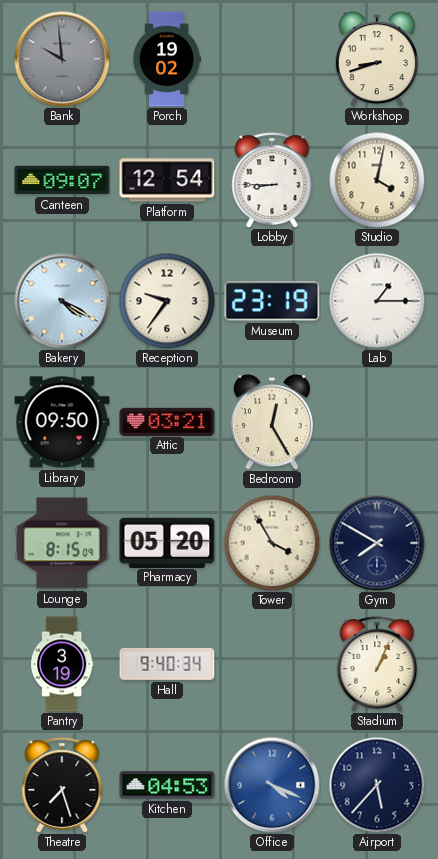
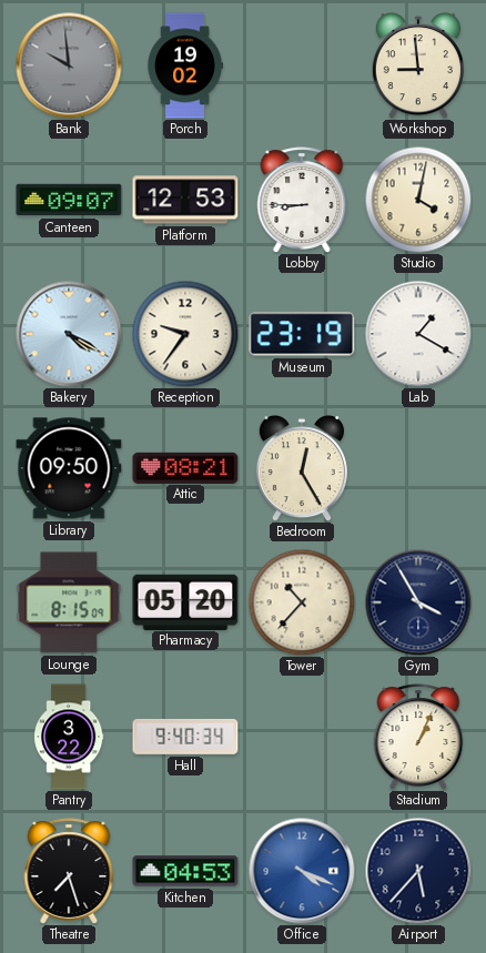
Workshop: 8:42 -> 8:59 (418, 65)
Platform: 12:54 -> 12:53 (185, 200)
Lab: 1:15 -> 1:20 (418, 334)
Attic: 03:21 -> 08:21 (185, 467)
Tower: 3:55 -> 10:37 (302, 602)
Gym: 7:50 -> 3:55 (418, 602)
Pantry: 3:19 -> 3:22 (69, 737)
